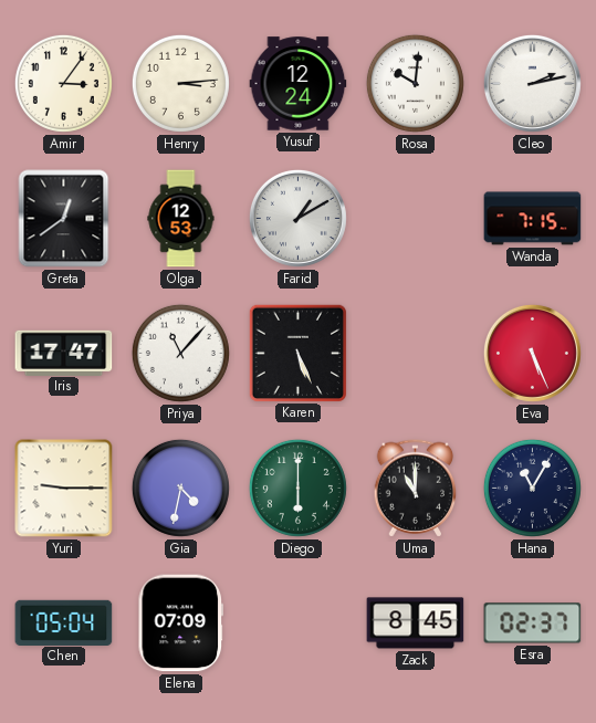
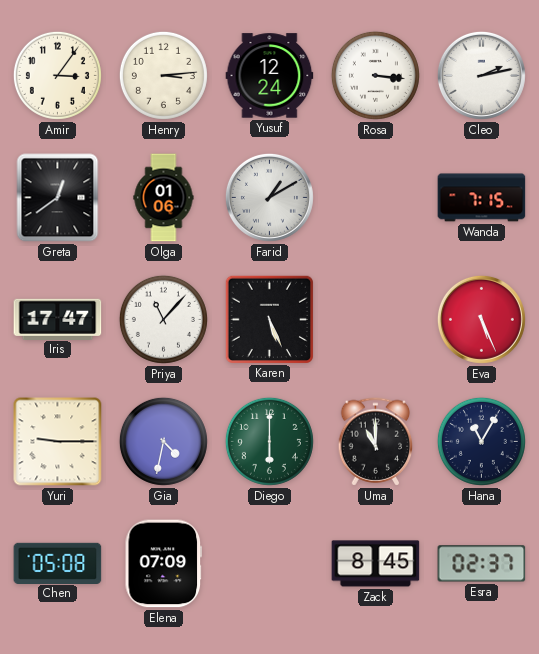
Rosa: 10:01 -> 3:16 (375, 75)
Olga: 12:53 -> 01:06 (164, 198)
Chen: 05:04 -> 05:08 (58, 563)
